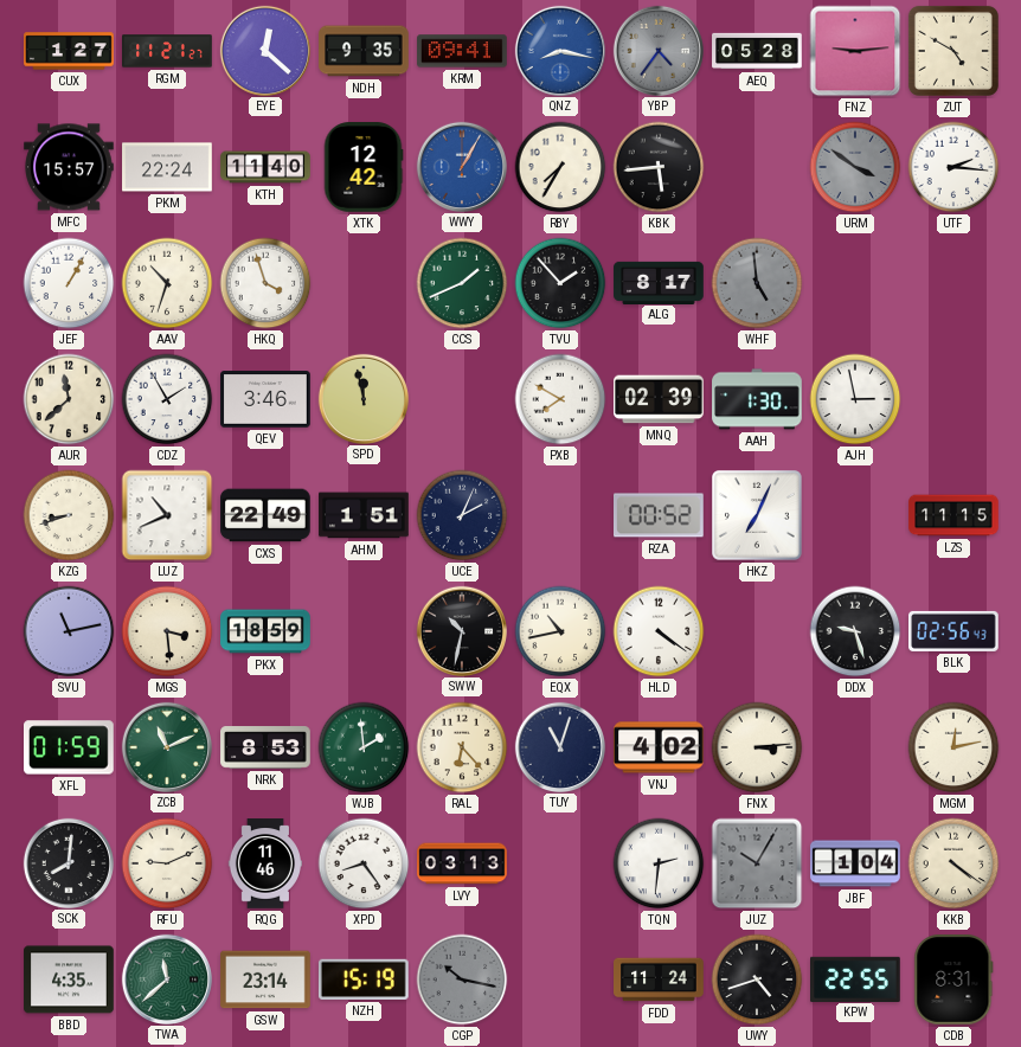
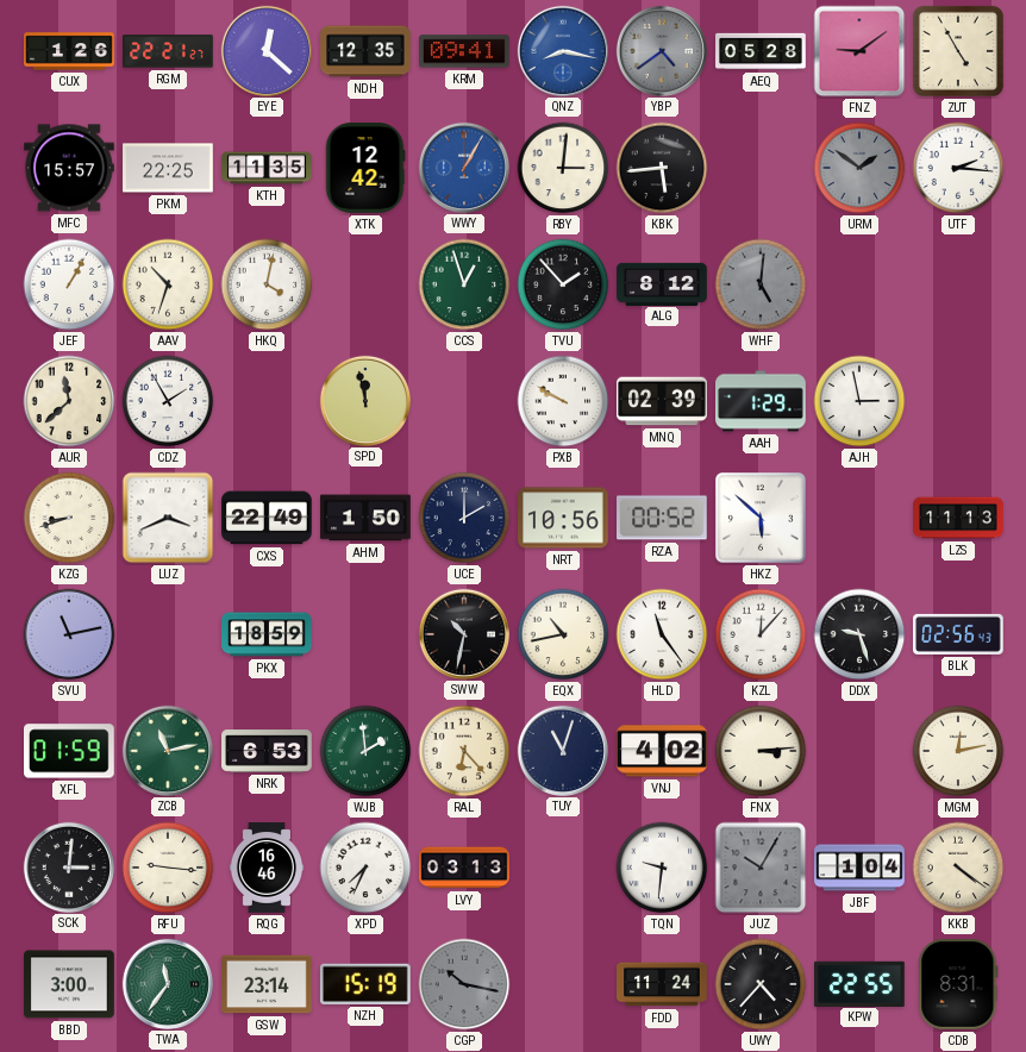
CUX: 1:27 -> 1:26 (69, 51)
RGM: 11:21 -> 22:21 (168, 51)
NDH: 9:35 -> 12:35 (365, 51)
YBP: 4:36 -> 4:39 (661, 50)
FNZ: 9:14 -> 9:09 (859, 51)
ZUT: 4:50 -> 4:55 (958, 51)
PKM: 22:24 -> 22:25 (168, 168)
KTH: 11:40 -> 11:35 (267, 168)
RBY: 7:35 -> 3:01 (563, 168)
URM: 3:51 -> 1:51 (859, 168)
HKQ: 3:57 -> 4:02 (267, 284)
CCS: 1:41 -> 12:57 (464, 284)
ALG: 8:17 -> 8:12 (662, 283)
WHF: 4:59 -> 5:01 (761, 284)
QEV: 3:46 -> none (265, 399)
PXB: 7:50 -> 9:50 (563, 401)
AAH: 1:30 -> 1:29 (761, 401)
LUZ: 10:41 -> 3:41 (168, 518)
AHM: 1:51 -> 1:50 (365, 518)
UCE: 2:04 -> 2:00 (464, 518)
NRT: none -> 10:56 (563, 518)
HKZ: 7:04 -> 5:52 (762, 519)
LZS: 11:15 -> 11:13 (958, 518)
MGS: 3:29 -> none (167, 631)
HLD: 4:21 -> 11:24 (662, 634)
KZL: none -> 12:07 (761, 634)
ZCB: 11:11 -> 11:13 (167, 750)
NRK: 8:53 -> 6:53 (267, 751)
SCK: 8:01 -> 3:01 (68, 866)
RFU: 9:11 -> 9:16 (168, 868)
RQG: 11:46 -> 16:46 (265, 868)
XPD: 8:24 -> 7:34 (365, 868)
TQN: 2:31 -> 9:31 (662, 868)
BBD: 4:35 -> 3:00 (69, 984)
TWA: 11:38 -> 11:36 (167, 983)
UWY: 4:42 -> 4:37 (761, 984)
